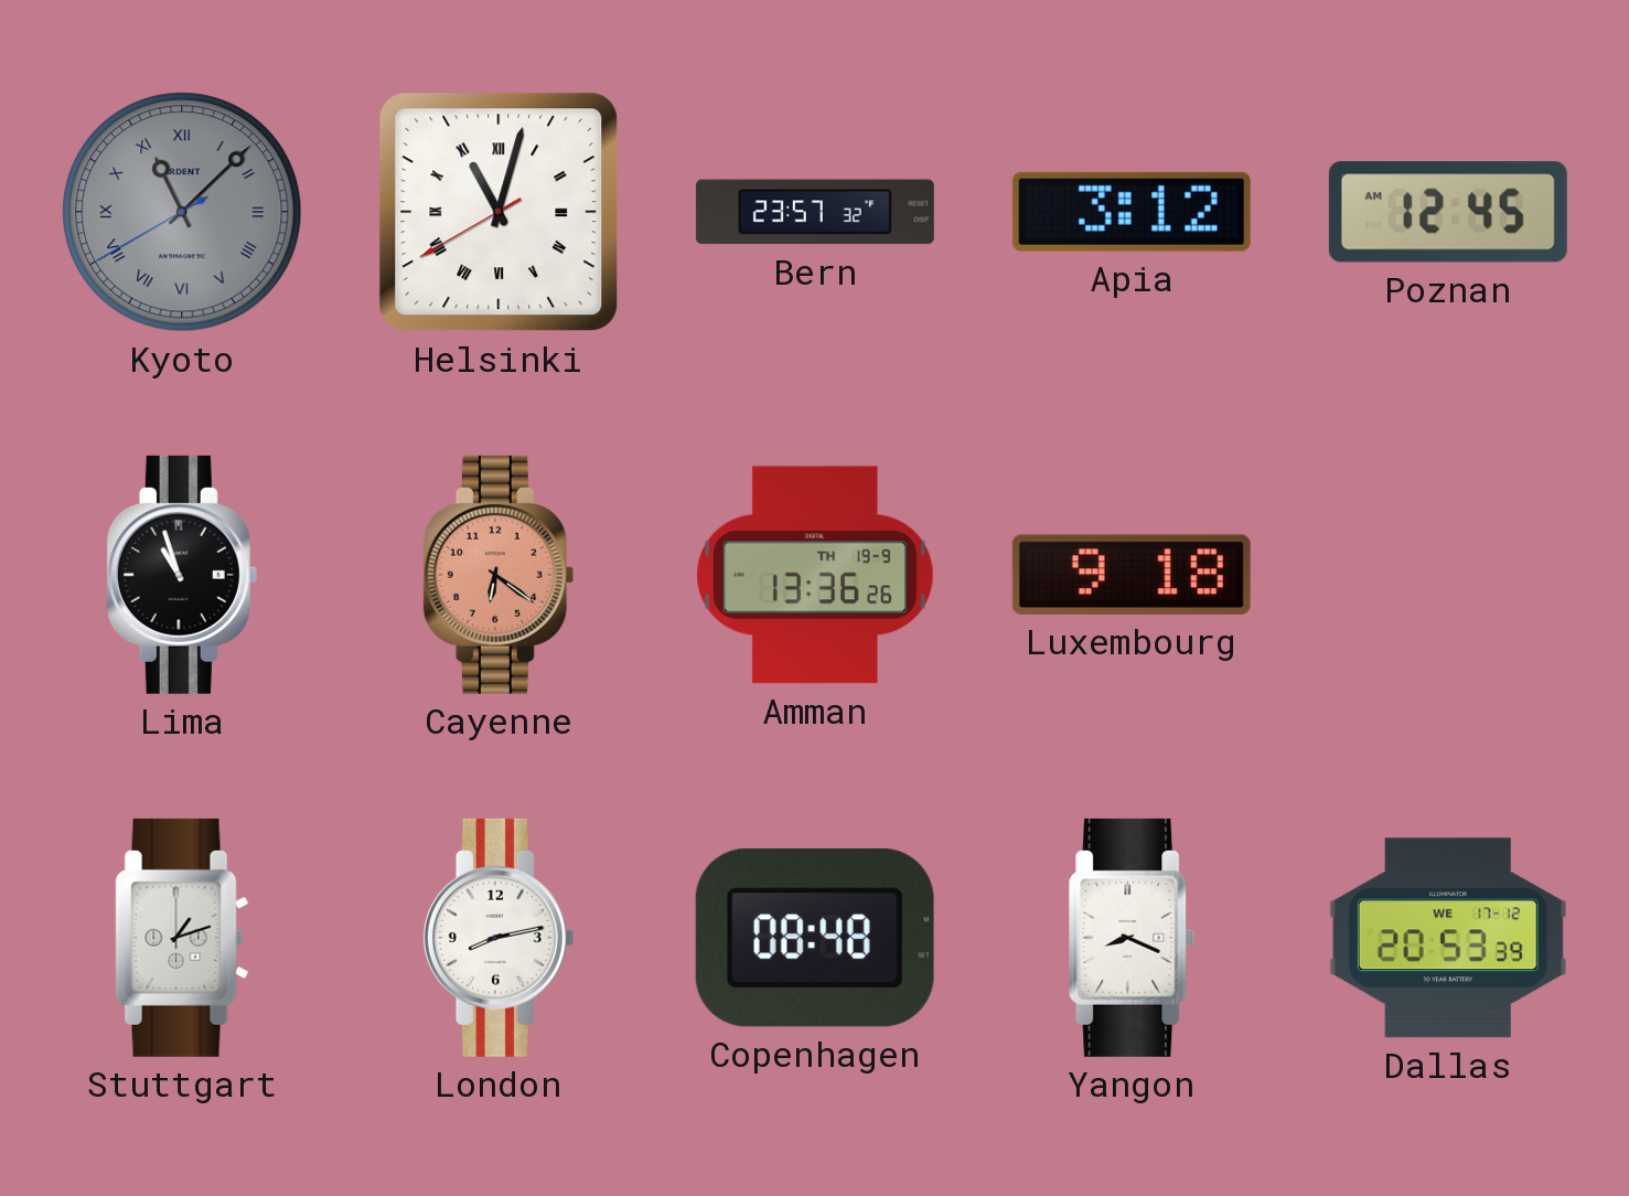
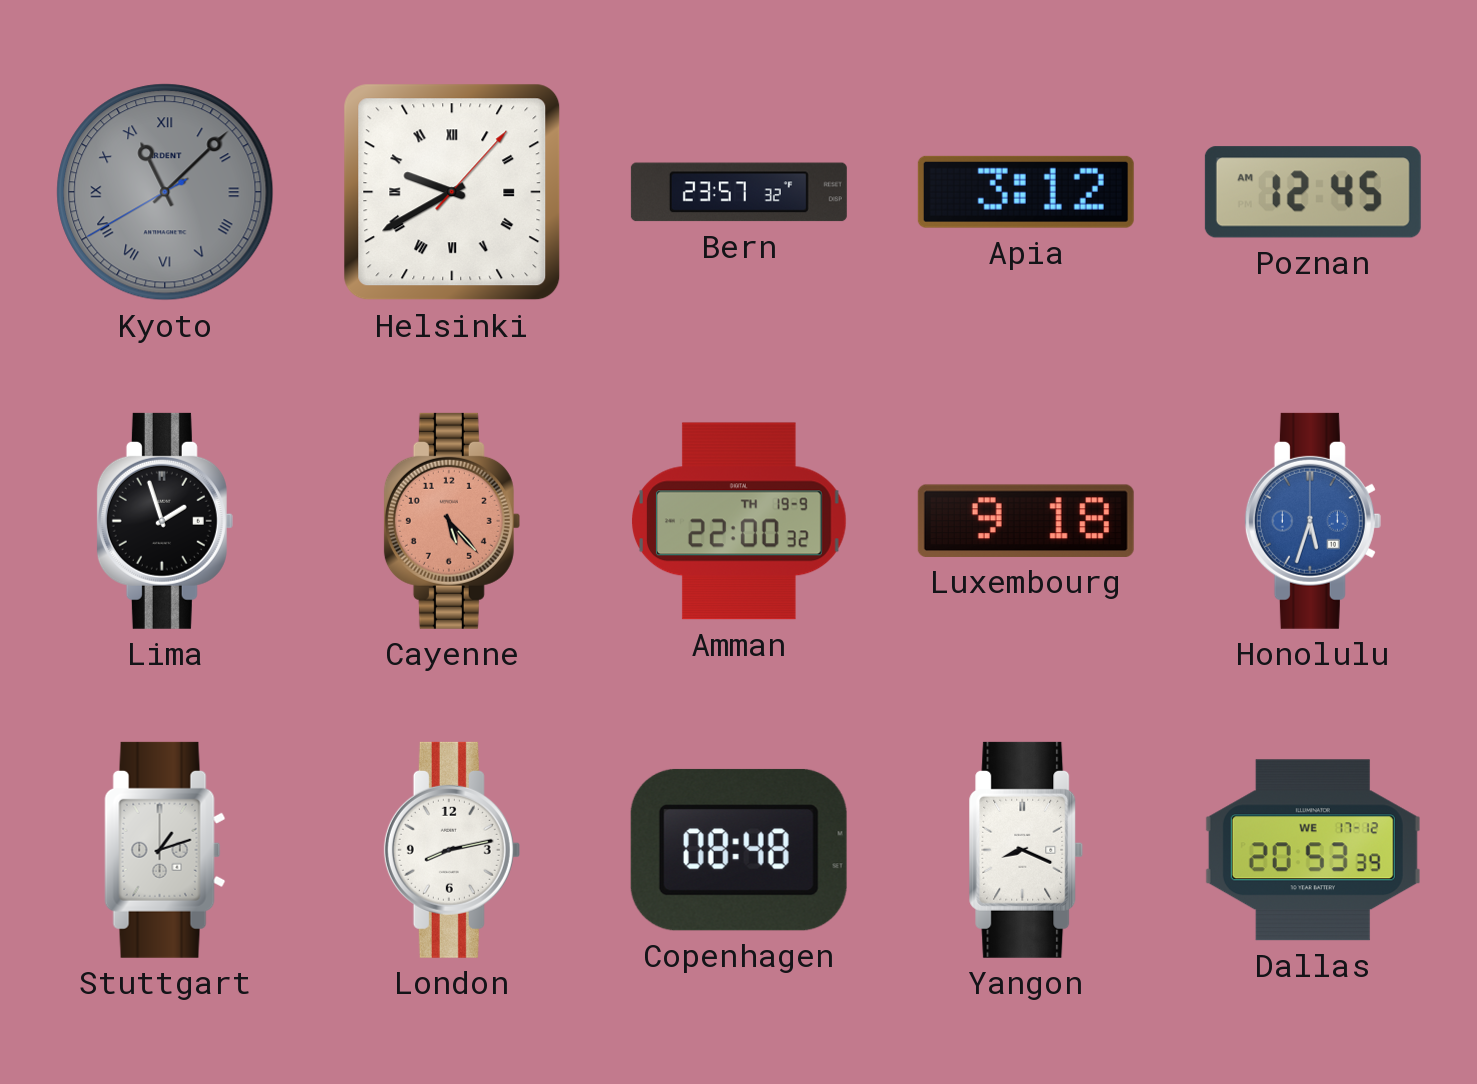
Helsinki: 11:02 -> 9:40 (452, 192)
Lima: 10:57 -> 1:57 (165, 521)
Cayenne: 6:21 -> 5:23 (452, 521)
Amman: 13:36 -> 22:00 (740, 521)
Honolulu: none -> 5:33 (1313, 521)
